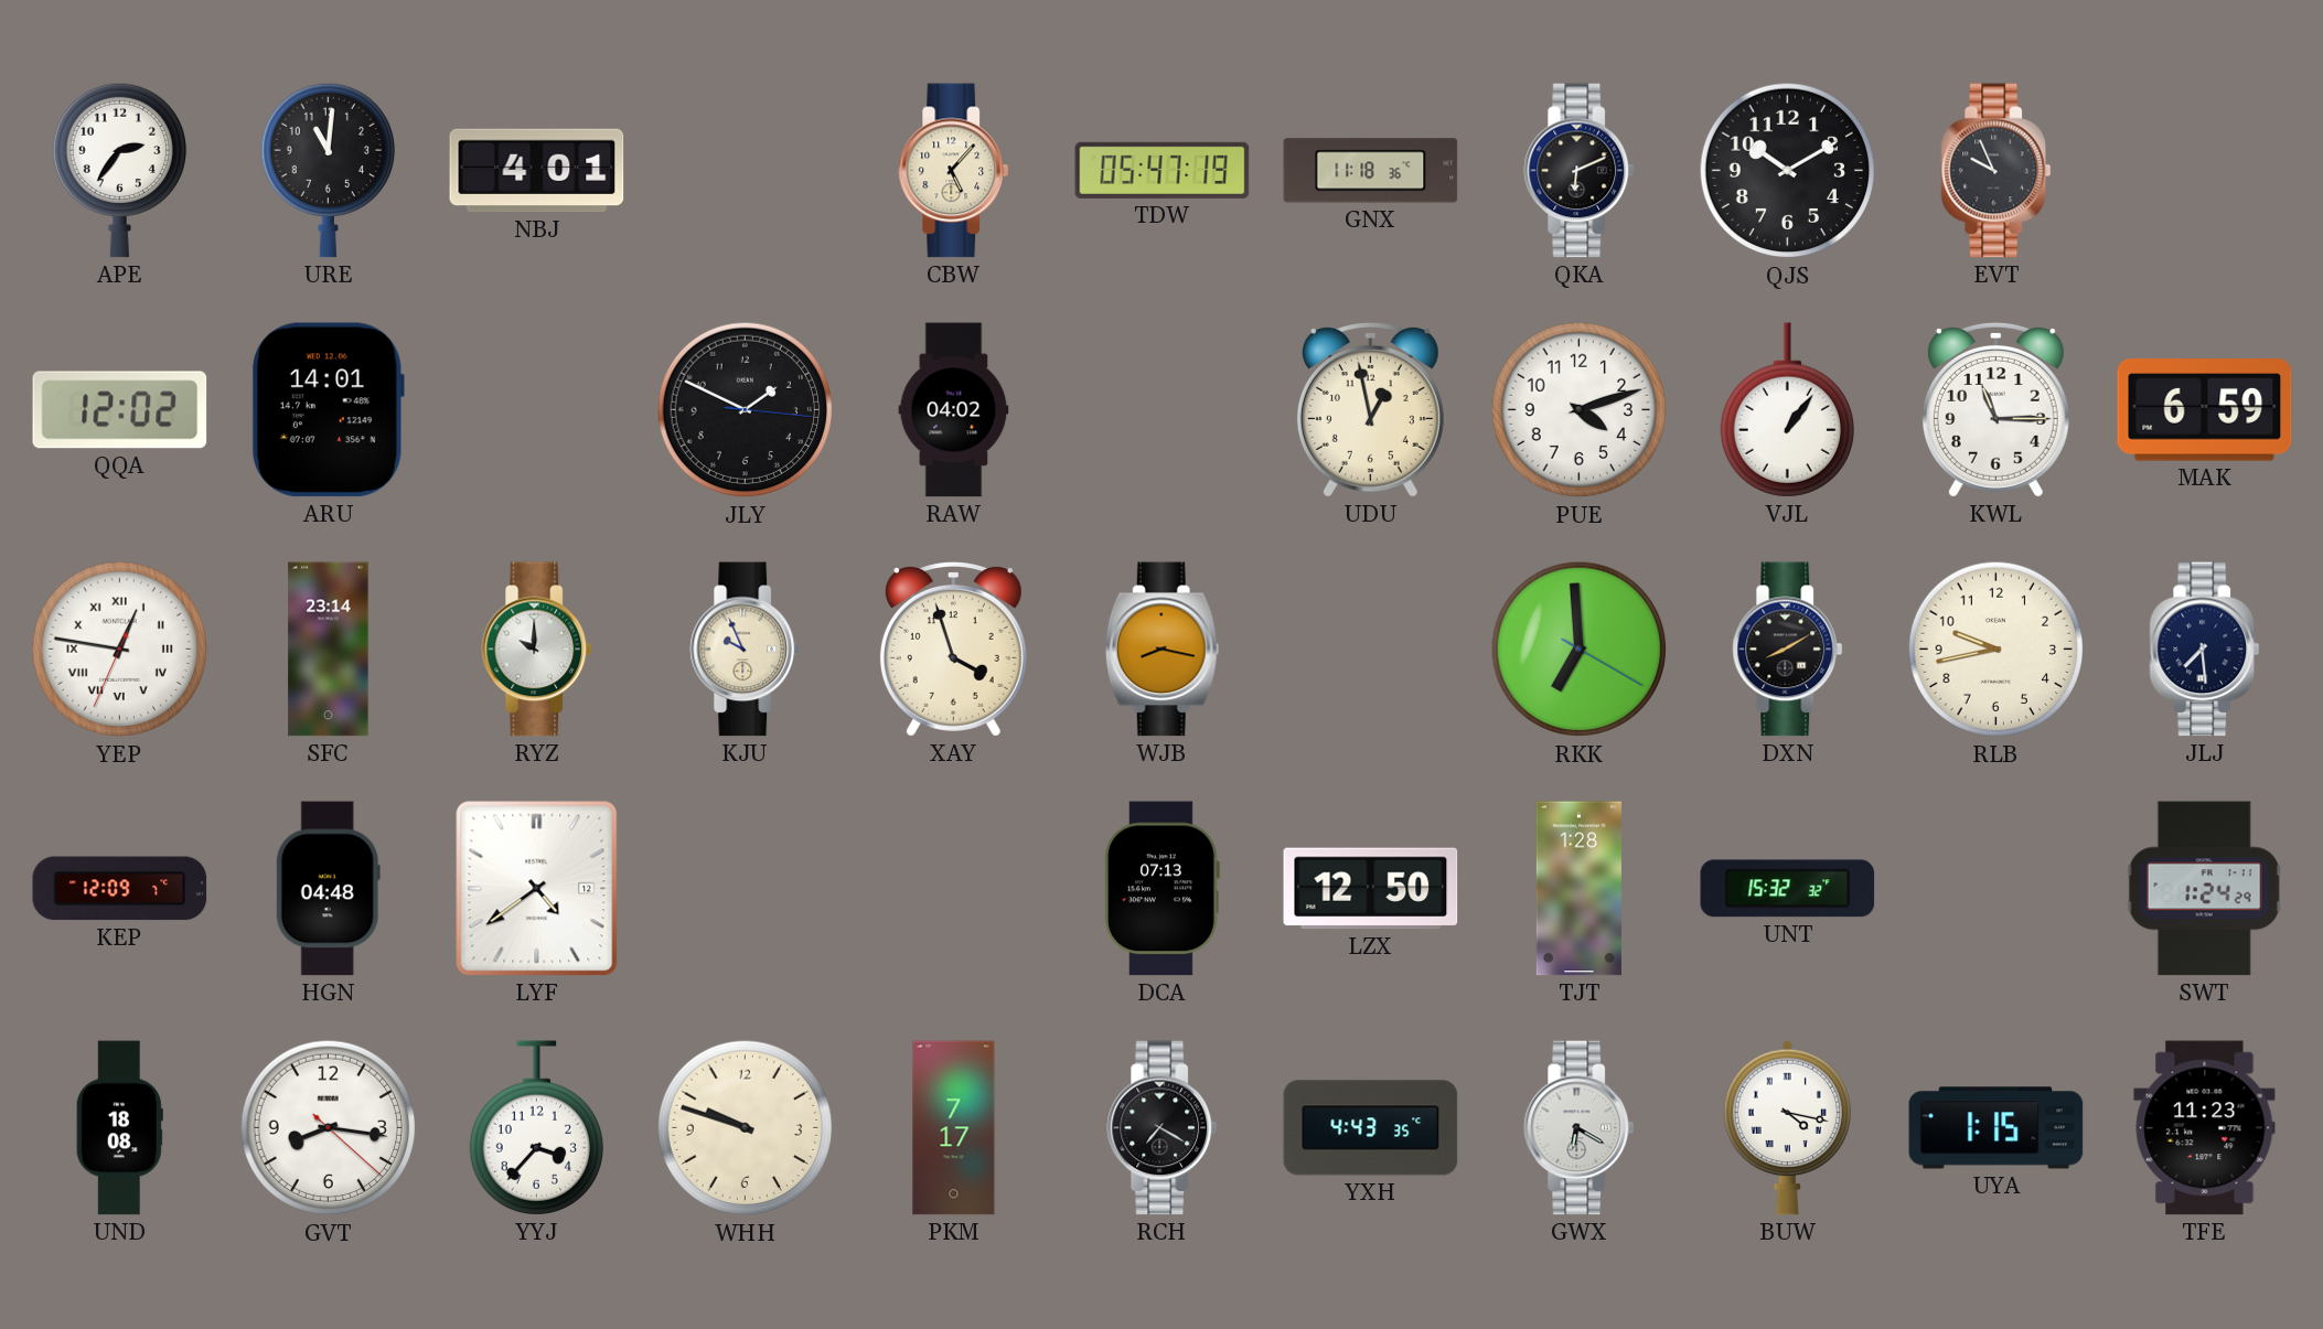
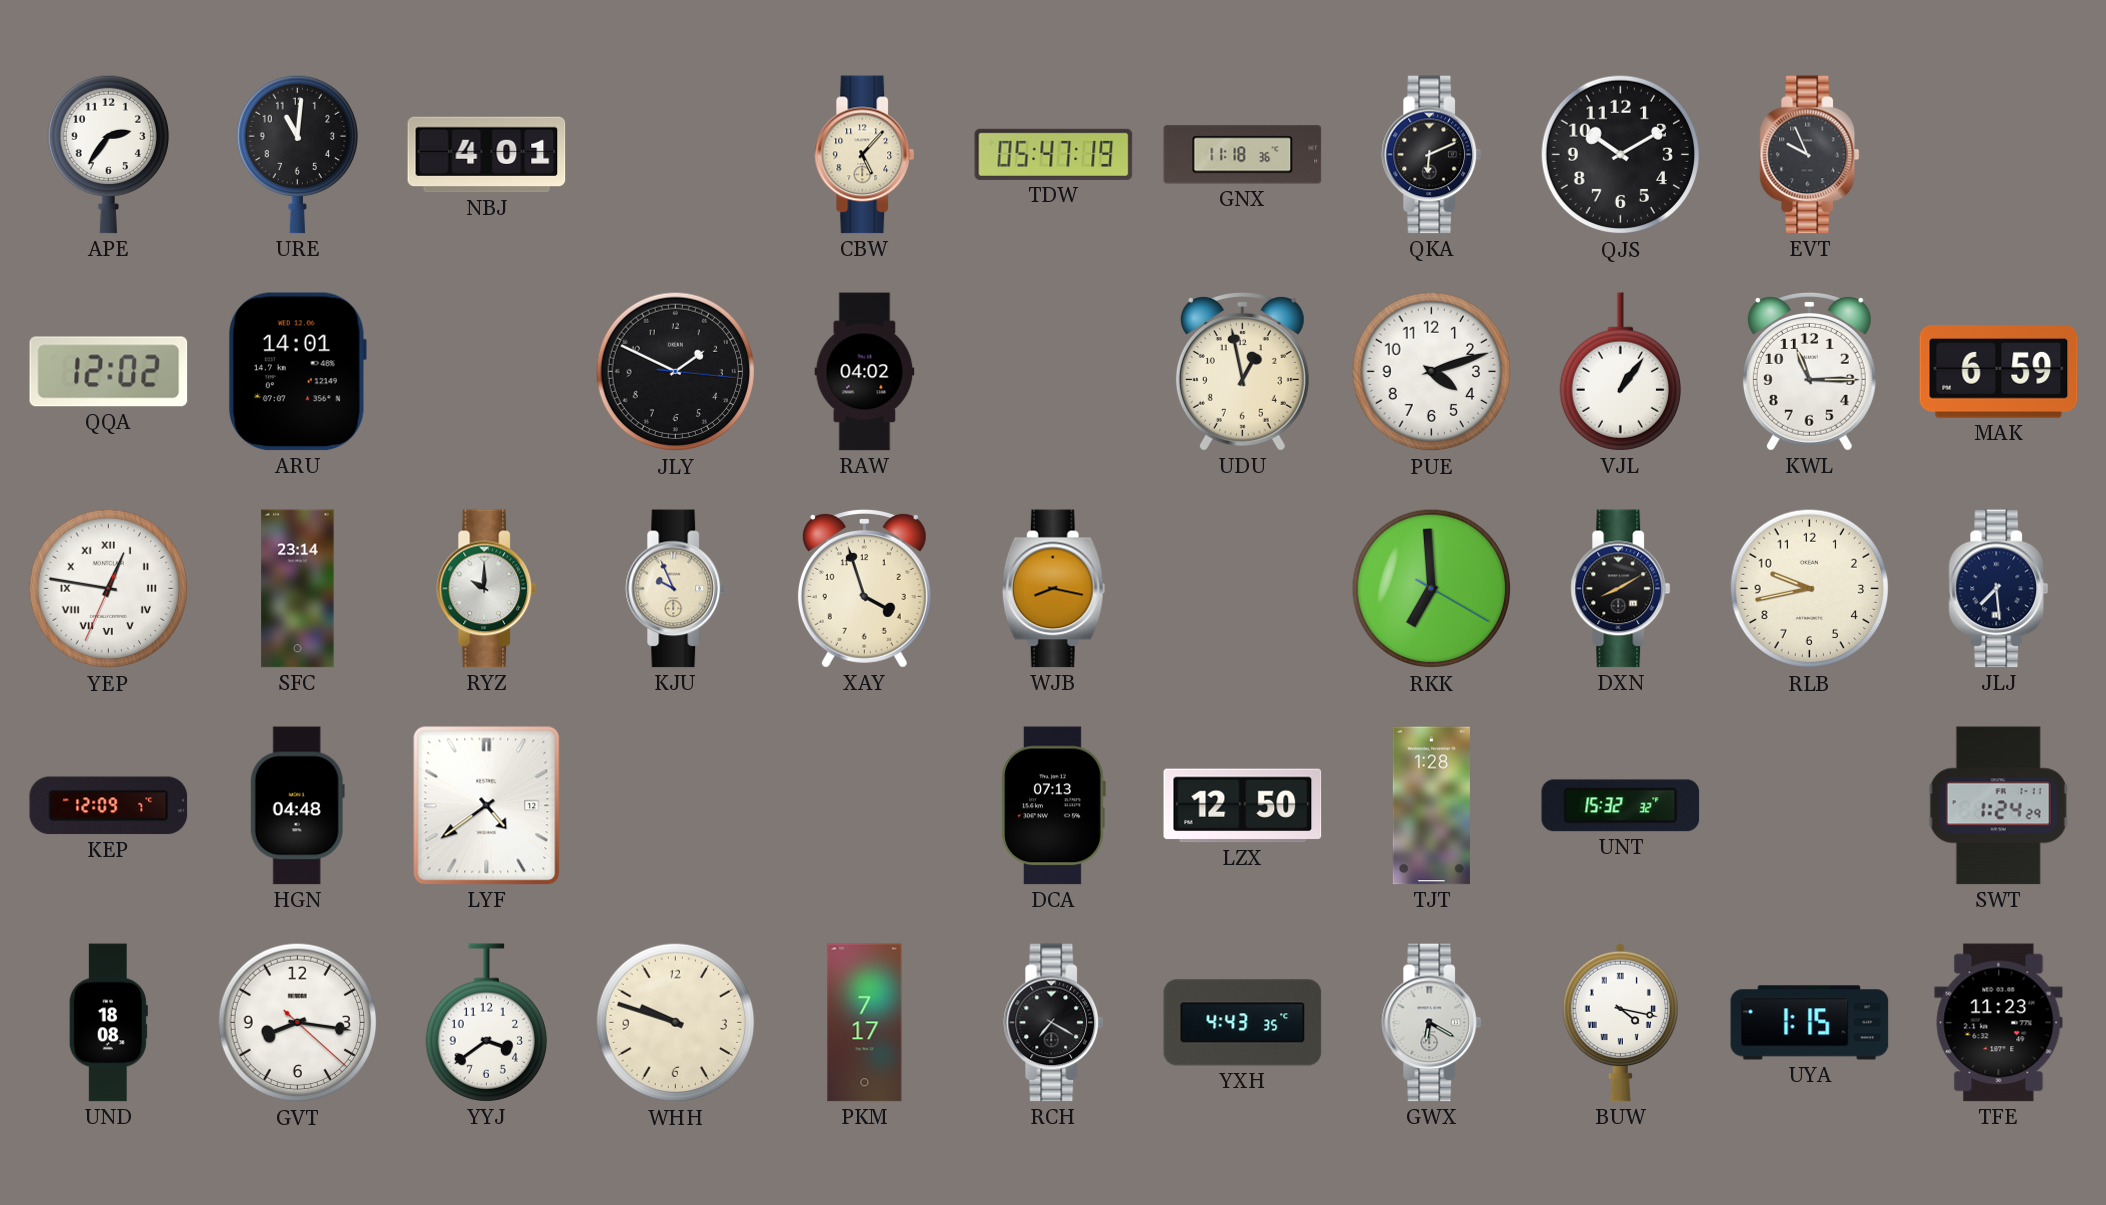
YYJ: 3:37 -> 3:39 (486, 1023)
